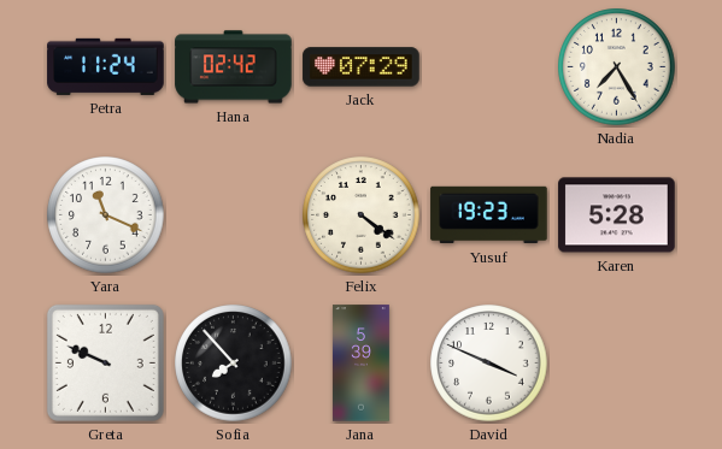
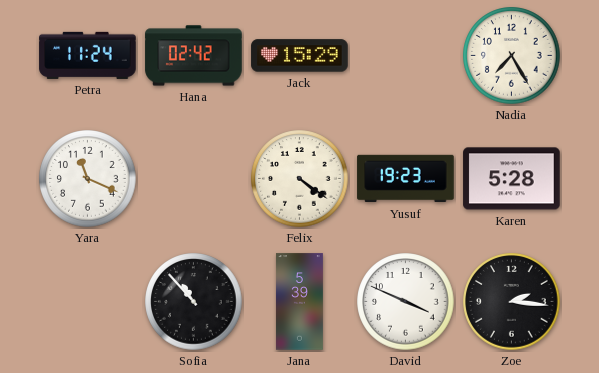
Jack: 07:29 -> 15:29 (300, 56)
Greta: 9:49 -> none (105, 362)
Sofia: 7:53 -> 10:53 (194, 302)
Zoe: none -> 2:16 (512, 302)
